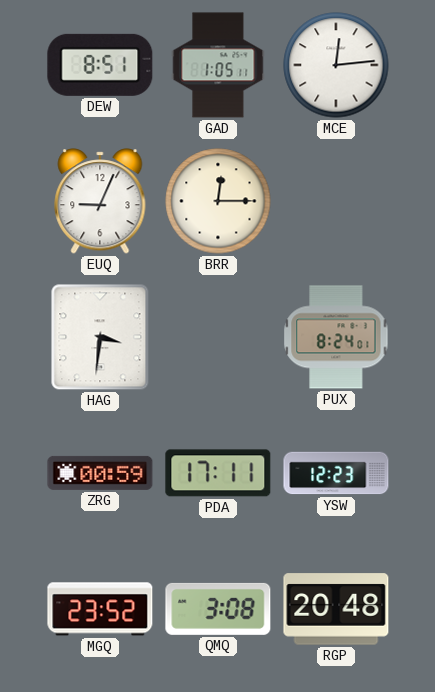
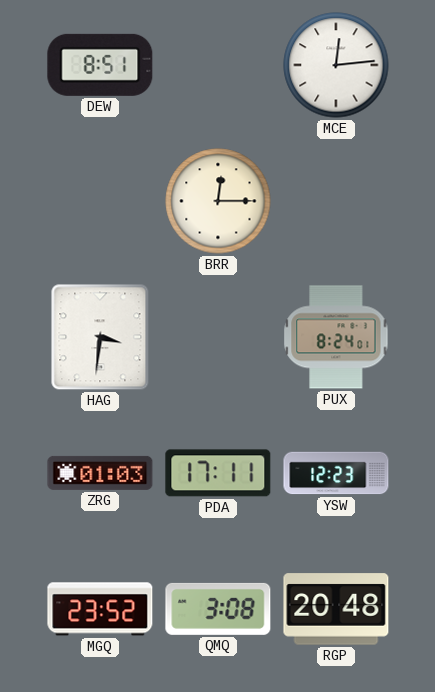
GAD: 1:05 -> none (218, 65)
EUQ: 9:04 -> none (100, 201)
ZRG: 00:59 -> 01:03 (100, 473)
